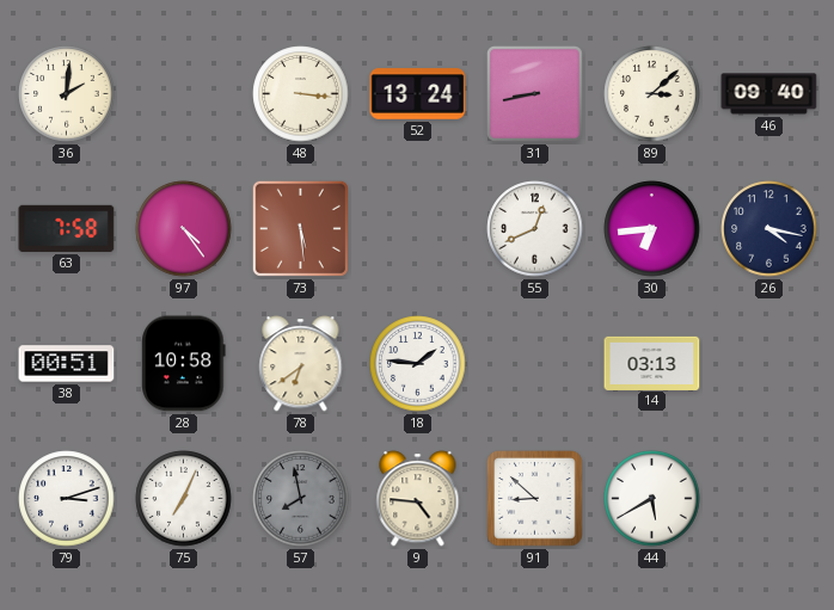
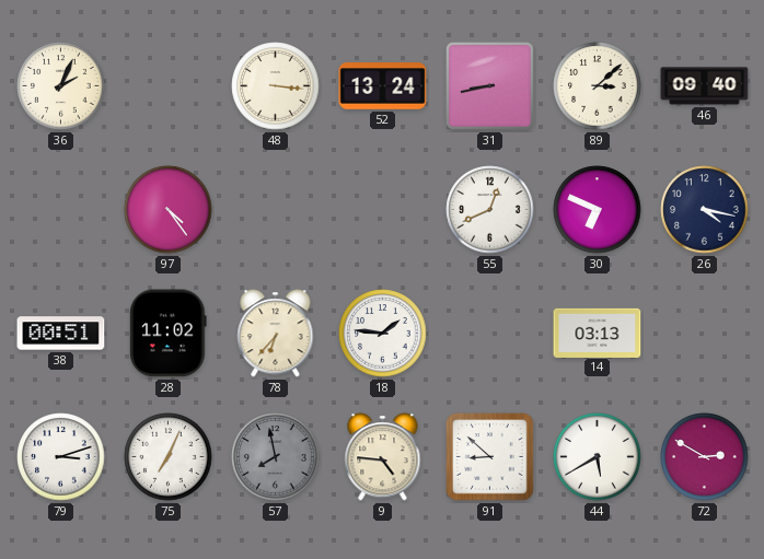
36: 2:01 -> 2:04 (61, 86)
63: 7:58 -> none (67, 228)
73: 5:29 -> none (300, 228)
30: 6:44 -> 6:49 (598, 210)
28: 10:58 -> 11:02 (169, 334)
78: 6:39 -> 6:37 (276, 334)
72: none -> 2:50 (705, 457)
